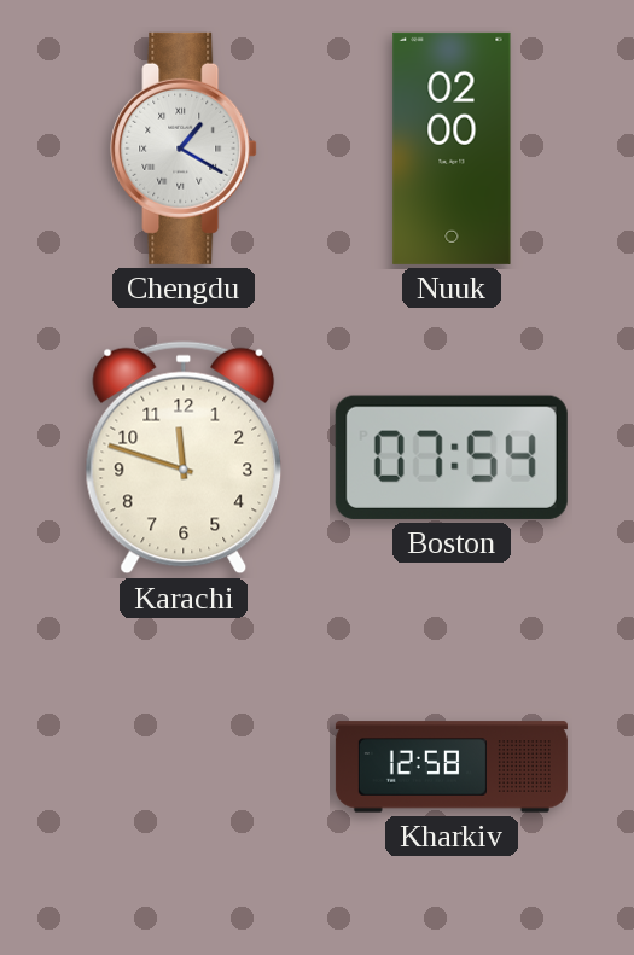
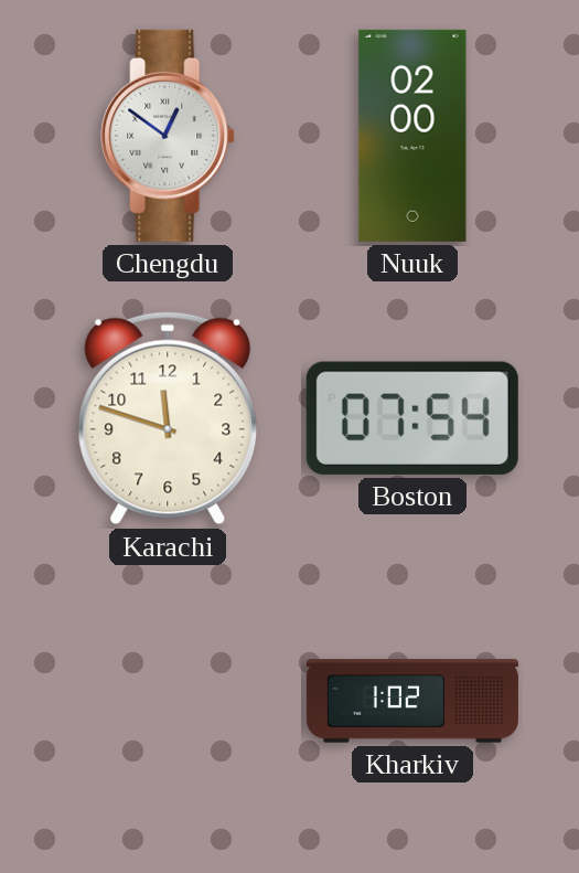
Chengdu: 1:20 -> 12:51 (168, 136)
Kharkiv: 12:58 -> 1:02 (412, 701)
